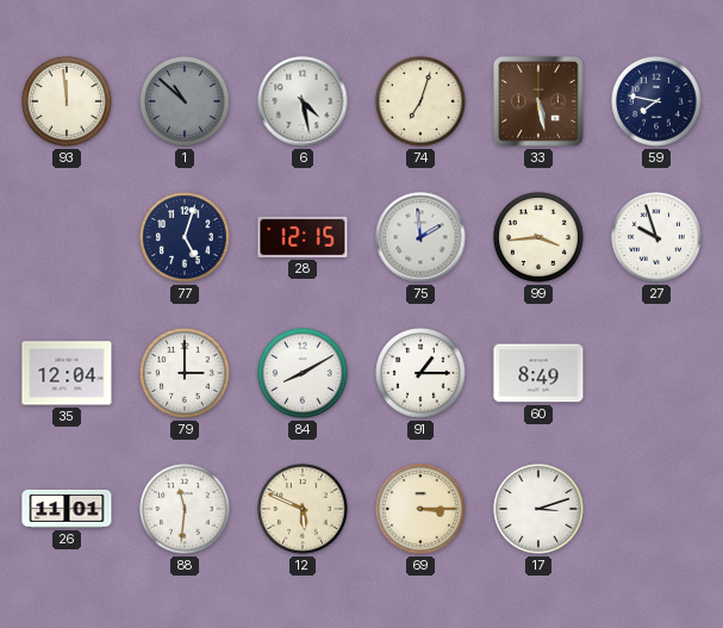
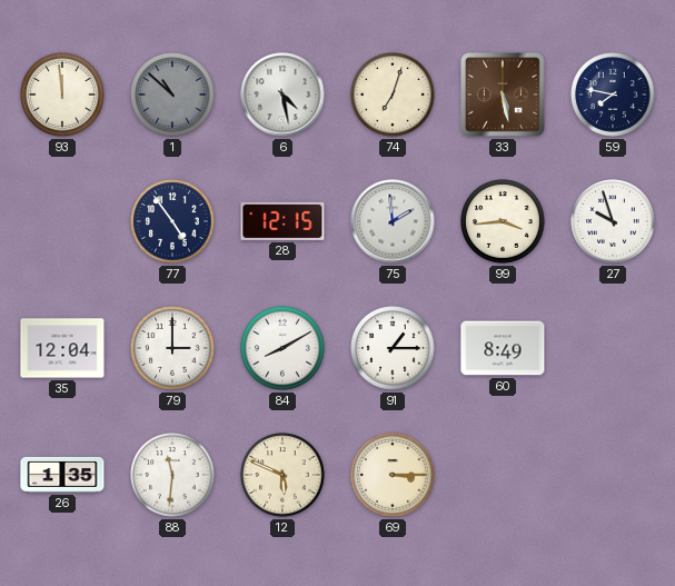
77: 5:03 -> 4:54 (172, 221)
26: 11:01 -> 1:35 (62, 475)
17: 3:12 -> none (538, 509)
